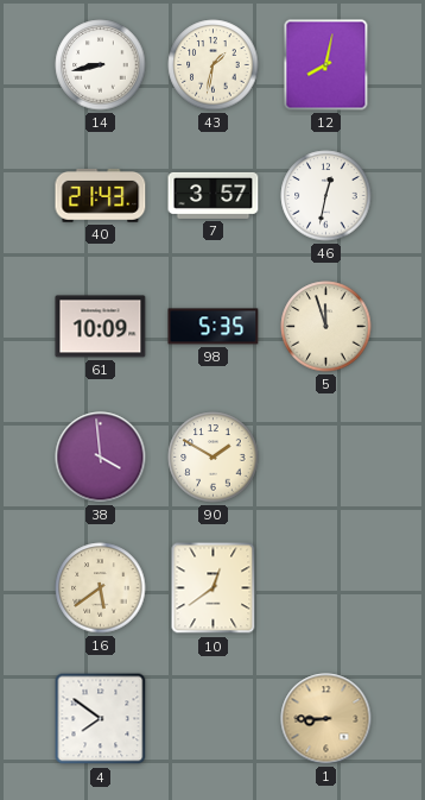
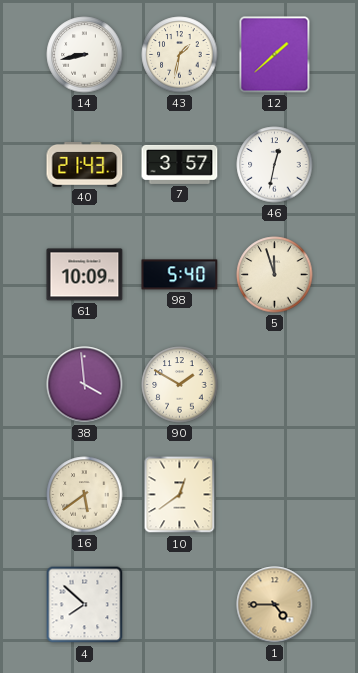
12: 8:02 -> 1:38 (275, 55)
98: 5:35 -> 5:40 (180, 275)
4: 7:51 -> 7:52 (85, 605)
1: 8:45 -> 4:45 (275, 605)
